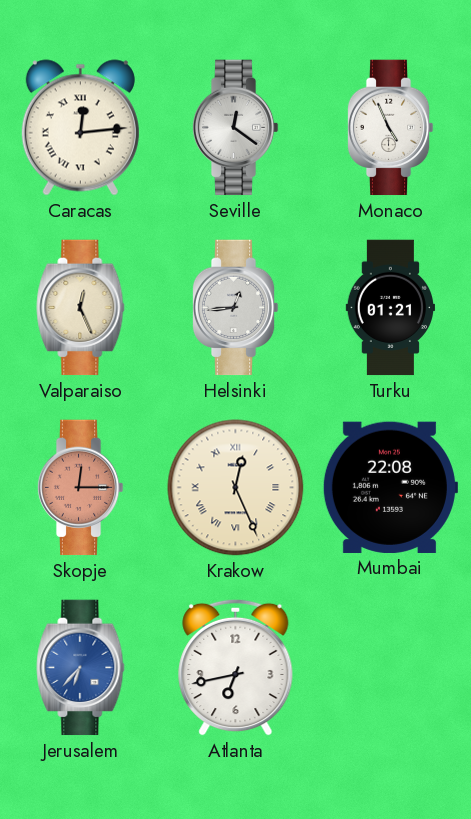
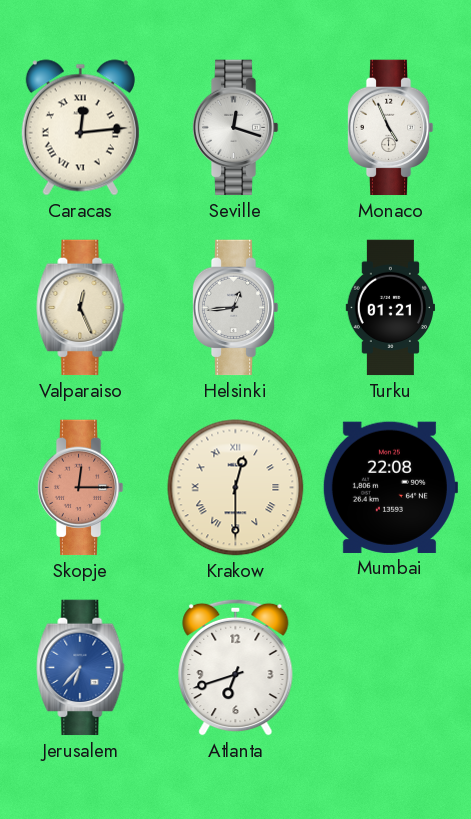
Seville: 12:21 -> 12:18 (235, 128)
Krakow: 12:26 -> 12:30 (236, 488)
Atlanta: 6:43 -> 6:42 (236, 667)
